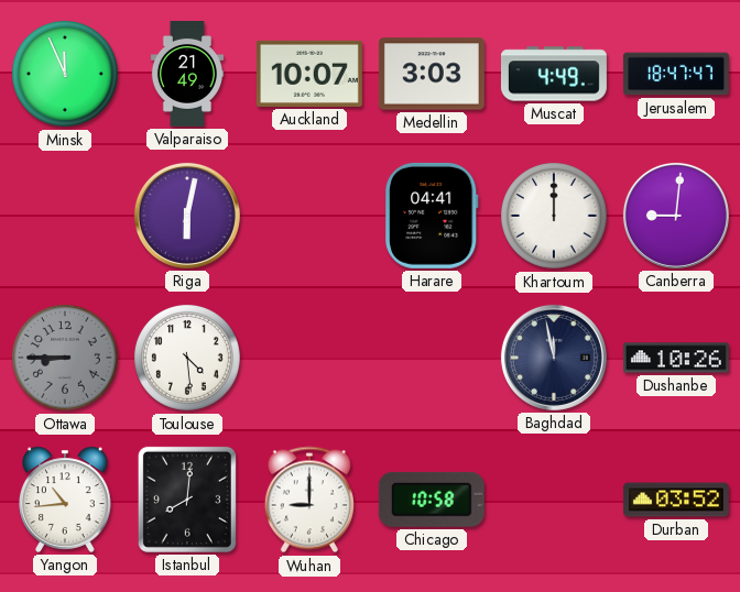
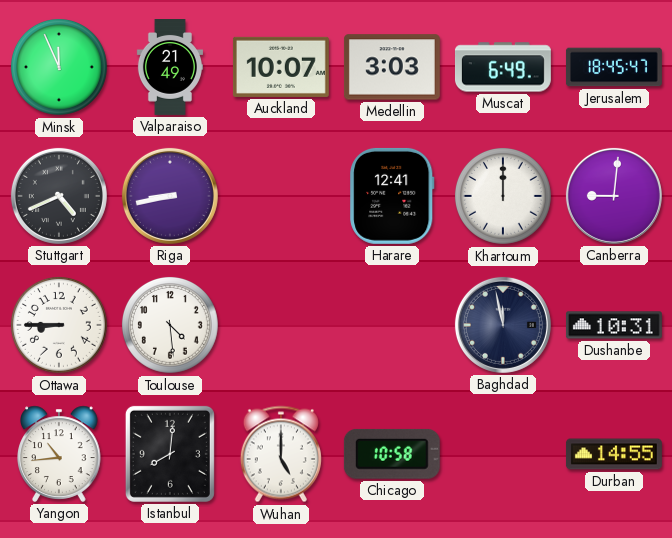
Muscat: 4:49 -> 6:49 (503, 67)
Jerusalem: 18:47 -> 18:45 (614, 67)
Stuttgart: none -> 4:41 (59, 196)
Riga: 6:02 -> 8:43 (170, 196)
Harare: 04:41 -> 12:41 (392, 196)
Ottawa dial: grey -> white (59, 325)
Dushanbe: 10:26 -> 10:31 (614, 325)
Wuhan: 9:00 -> 5:00 (281, 454)
Durban: 03:52 -> 14:55 (614, 454)
